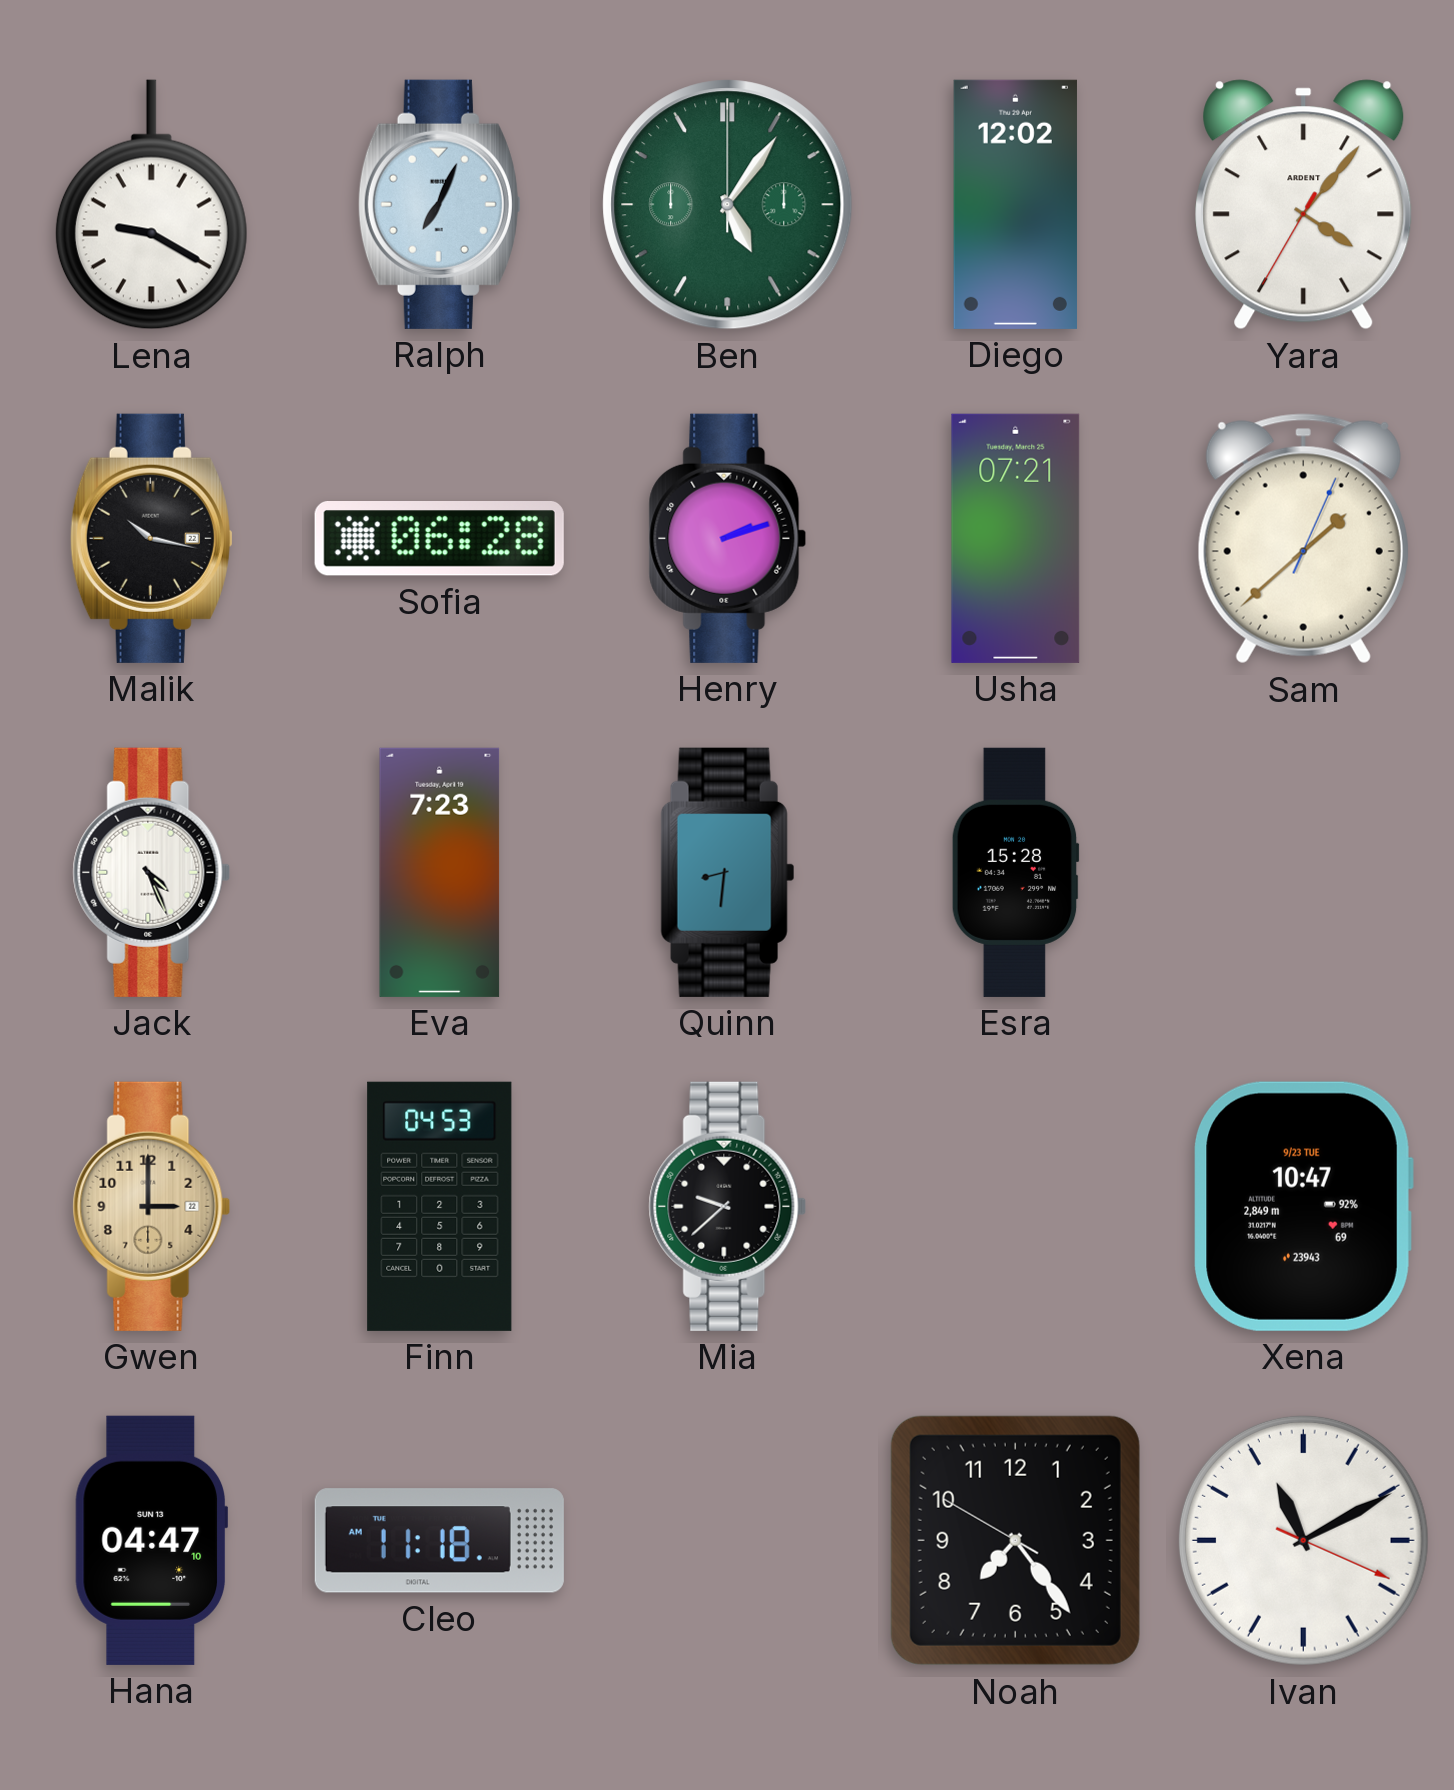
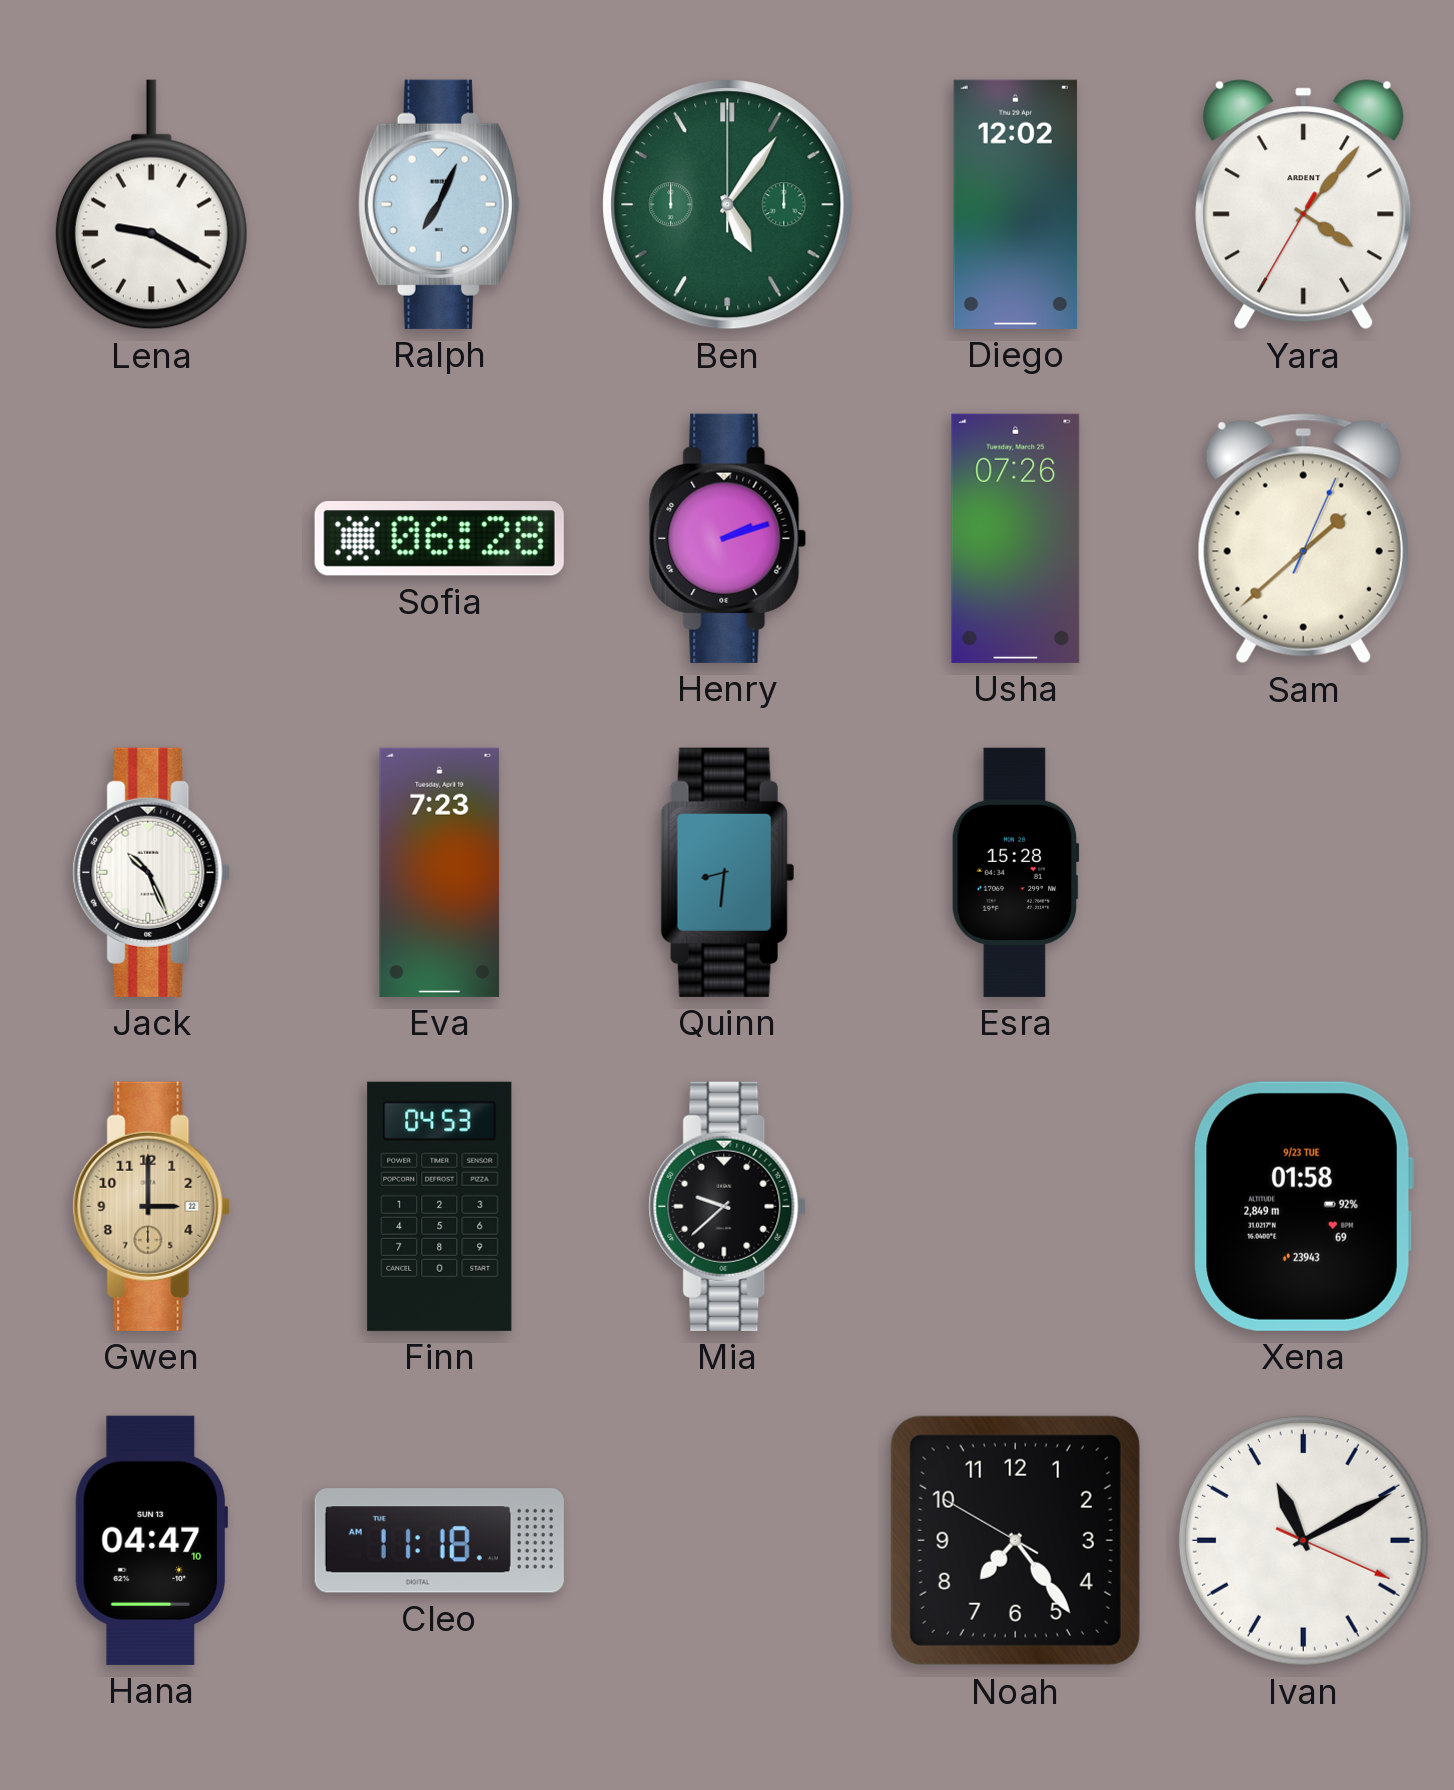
Malik: 10:17 -> none (151, 538)
Usha: 07:21 -> 07:26 (1016, 538)
Jack: 4:26 -> 10:26 (152, 872)
Xena: 10:47 -> 01:58 (1303, 1206)
